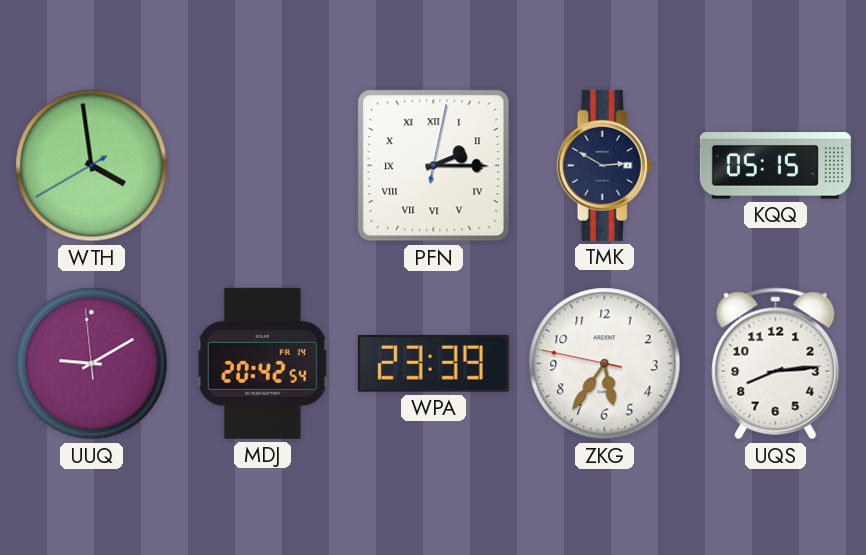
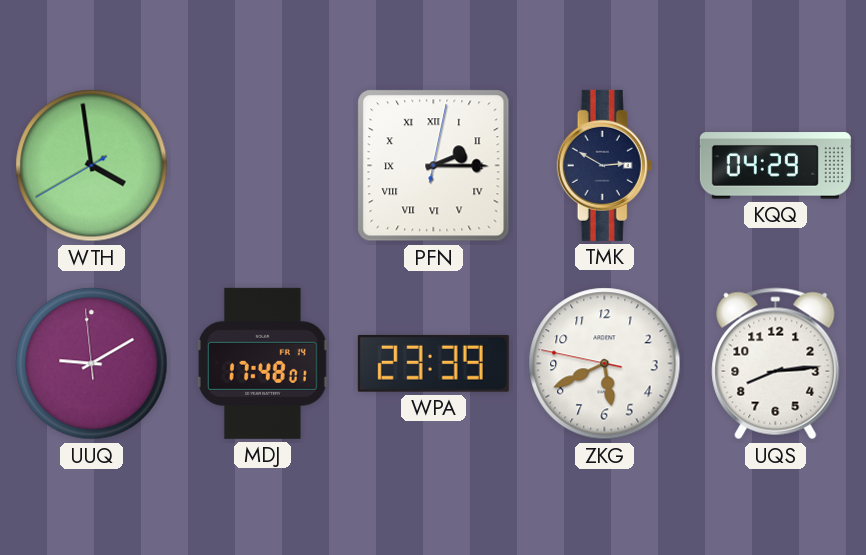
KQQ: 05:15 -> 04:29 (775, 166)
MDJ: 20:42 -> 17:48 (262, 363)
ZKG: 5:35 -> 5:40 (605, 364)
